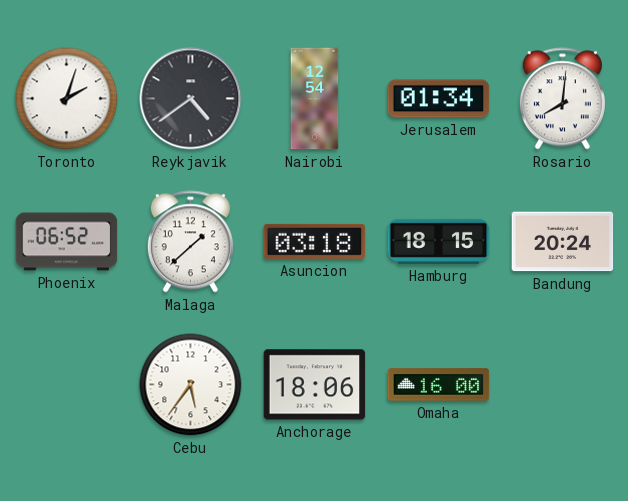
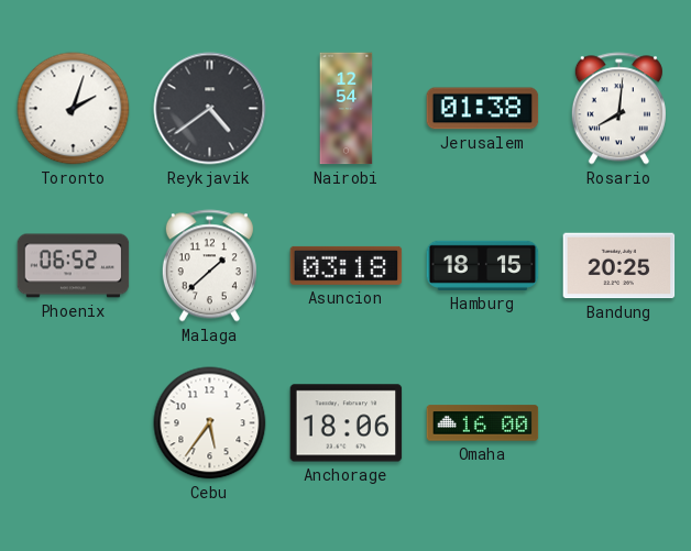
Jerusalem: 01:34 -> 01:38 (483, 109)
Bandung: 20:24 -> 20:25 (619, 266)
